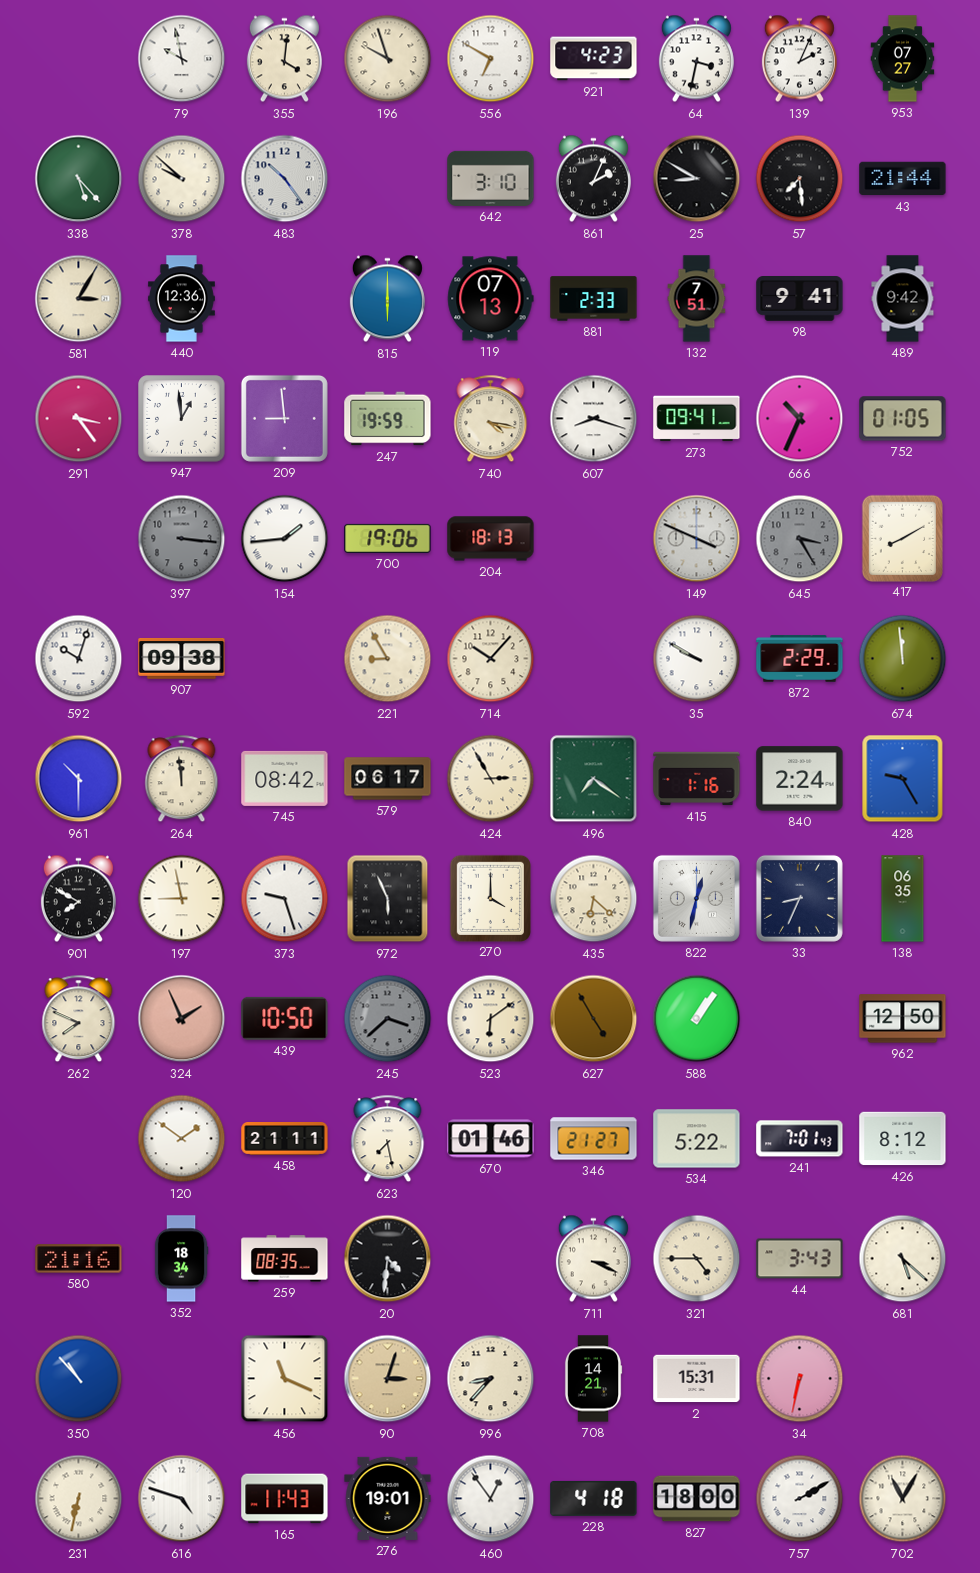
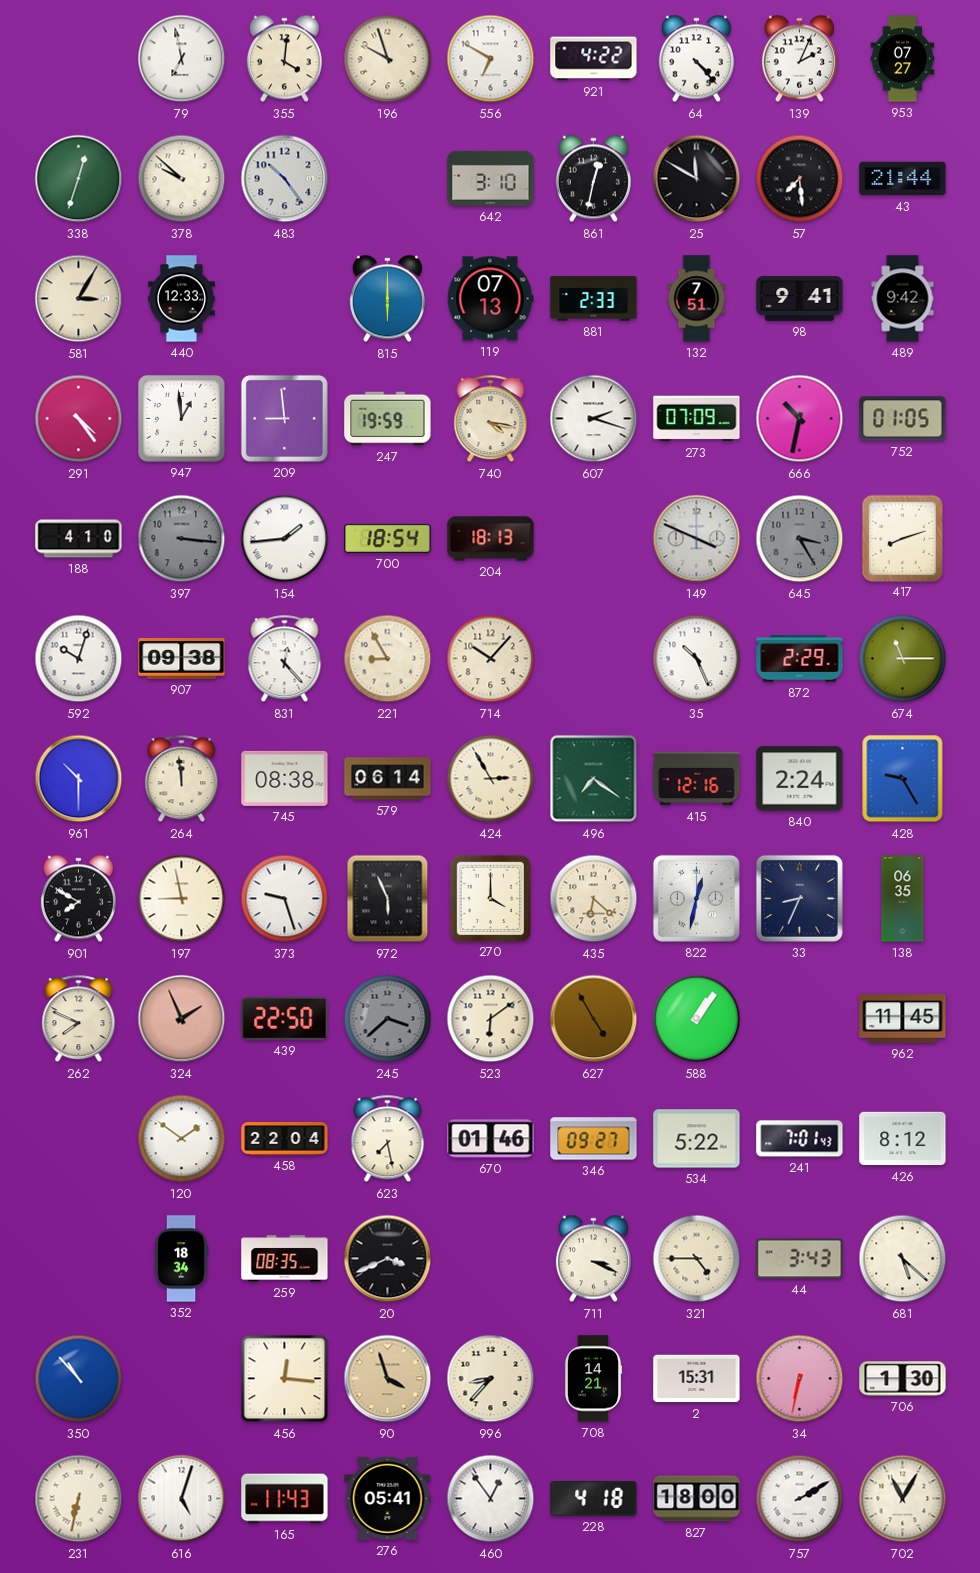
79: 9:58 -> 6:58 (182, 59)
921: 4:23 -> 4:22 (594, 59)
64: 3:32 -> 4:23 (696, 59)
338: 5:23 -> 12:33 (79, 179)
861: 2:04 -> 12:32 (593, 179)
25: 8:50 -> 11:50 (697, 179)
440: 12:36 -> 12:33 (181, 299)
291: 3:24 -> 4:24 (79, 419)
607: 8:18 -> 2:18 (594, 419)
273: 09:41 -> 07:09 (697, 419)
666: 10:34 -> 10:32 (800, 419)
188: none -> 4:10 (79, 539)
700: 19:06 -> 18:54 (388, 538)
417: 8:10 -> 8:12 (902, 538)
831: none -> 12:23 (285, 659)
35: 9:50 -> 10:26 (697, 659)
674: 11:59 -> 11:15 (903, 659)
745: 08:42 -> 08:38 (285, 778)
579: 06:17 -> 06:14 (388, 779)
415: 1:16 -> 12:16 (697, 779)
439: 10:50 -> 22:50 (285, 1018)
962: 12:50 -> 11:45 (903, 1019)
458: 21:11 -> 22:04 (285, 1139)
346: 21:27 -> 09:27 (594, 1139)
580: 21:16 -> none (79, 1259)
20: 4:31 -> 3:41 (388, 1259)
456: 11:19 -> 12:16 (285, 1379)
90: 3:03 -> 3:57 (388, 1379)
706: none -> 1:30 (903, 1379)
616: 4:48 -> 5:03 (182, 1499)
276: 19:01 -> 05:41 (388, 1498)
